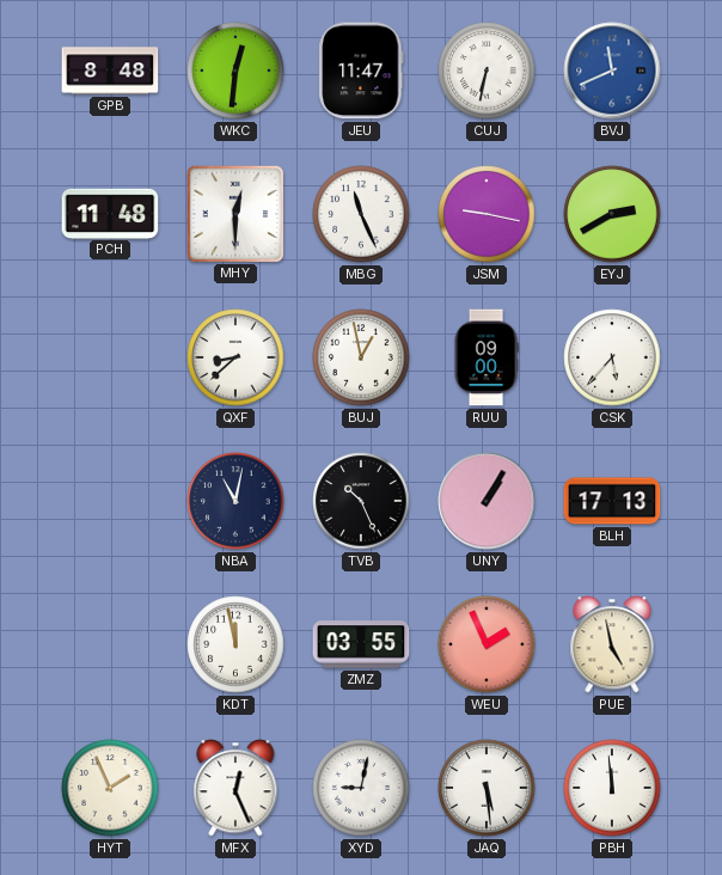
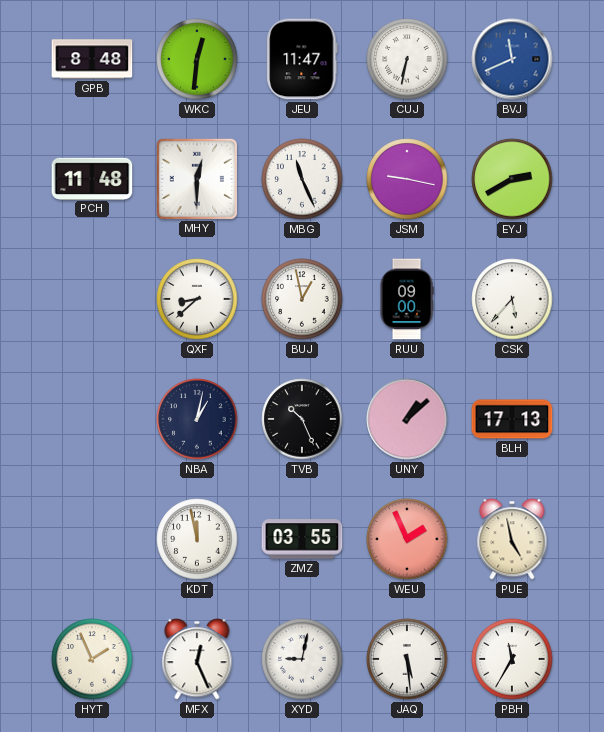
NBA: 11:02 -> 1:02 (197, 419)
UNY: 1:05 -> 1:08 (407, 419)
PBH: 11:59 -> 11:35 (512, 659)
